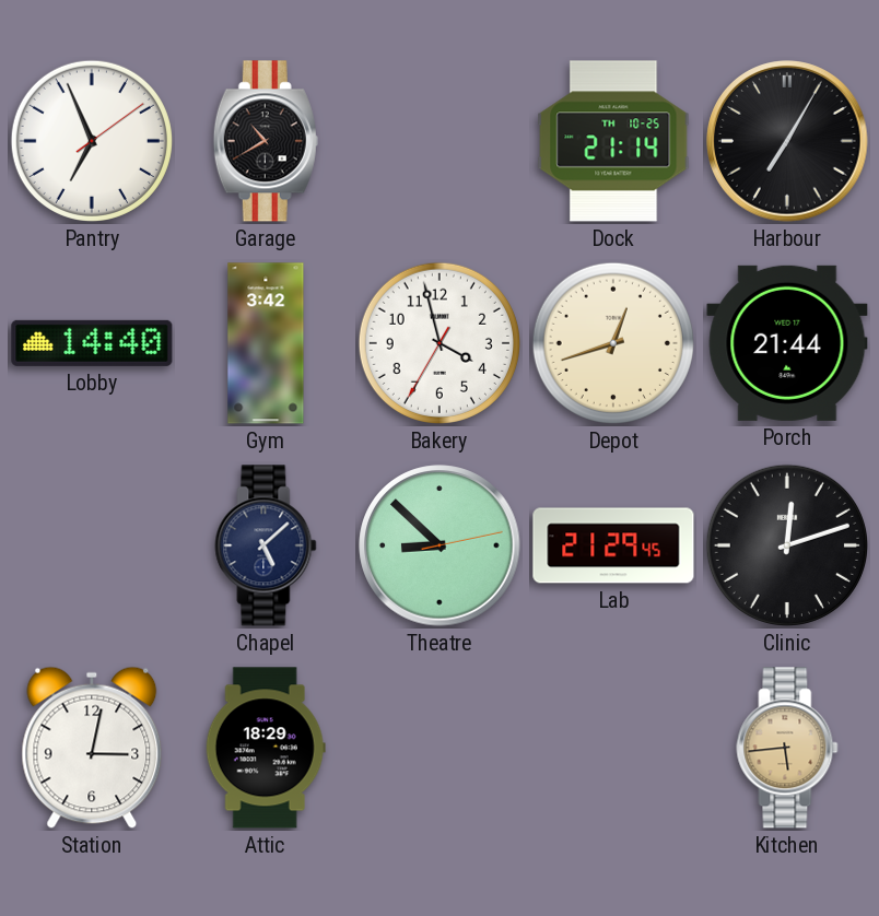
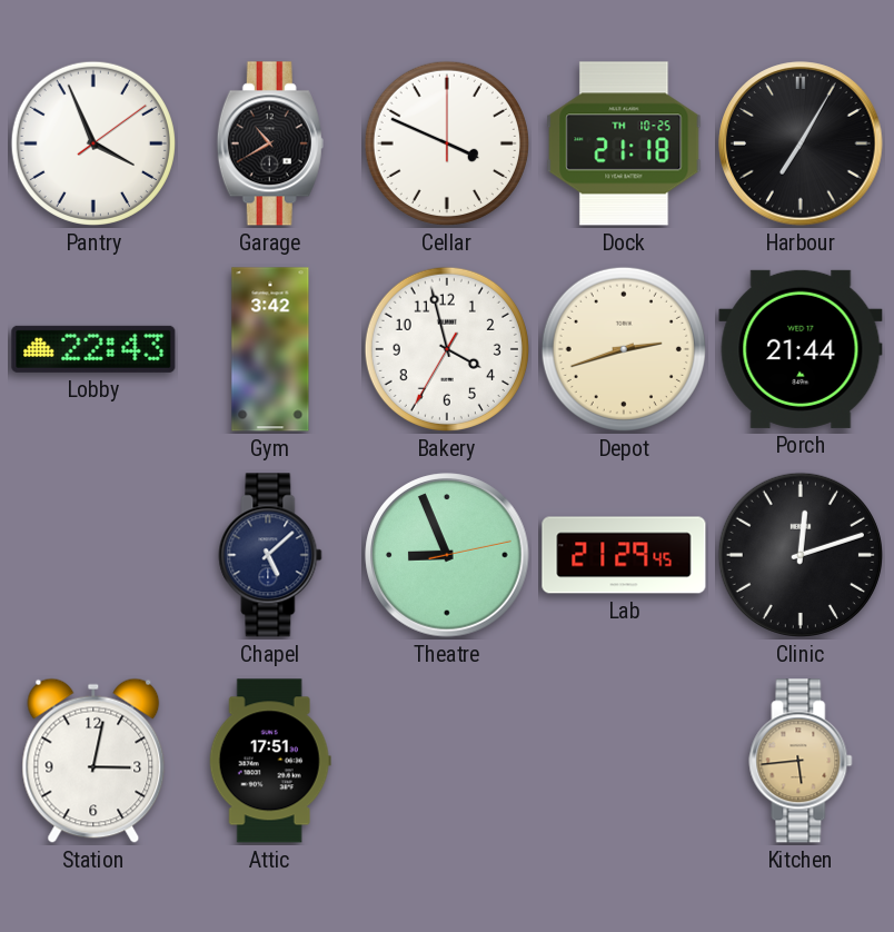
Pantry: 6:56 -> 3:56 (93, 143)
Cellar: none -> 3:49 (447, 143)
Dock: 21:14 -> 21:18 (624, 143)
Lobby: 14:40 -> 22:43 (93, 349)
Depot: 12:42 -> 2:42 (624, 349)
Theatre: 8:52 -> 8:56 (447, 555)
Attic: 18:29 -> 17:51 (270, 761)
